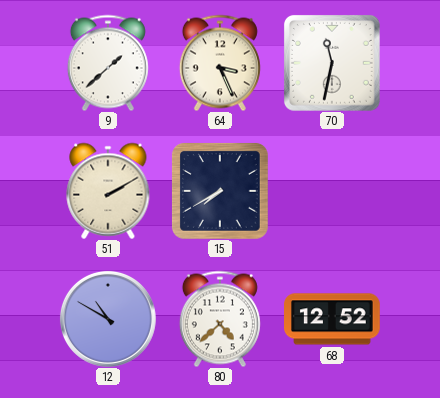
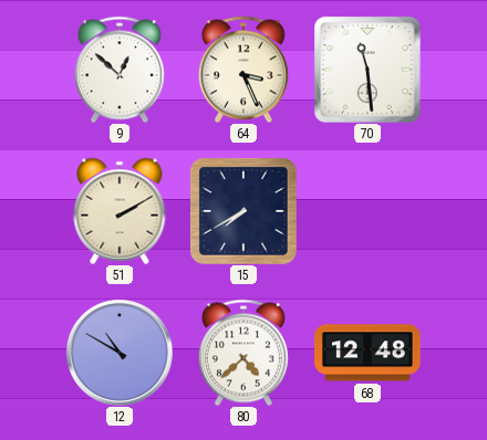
9: 1:38 -> 12:52 (120, 70)
70: 11:32 -> 11:29 (367, 70)
68: 12:52 -> 12:48 (367, 353)
